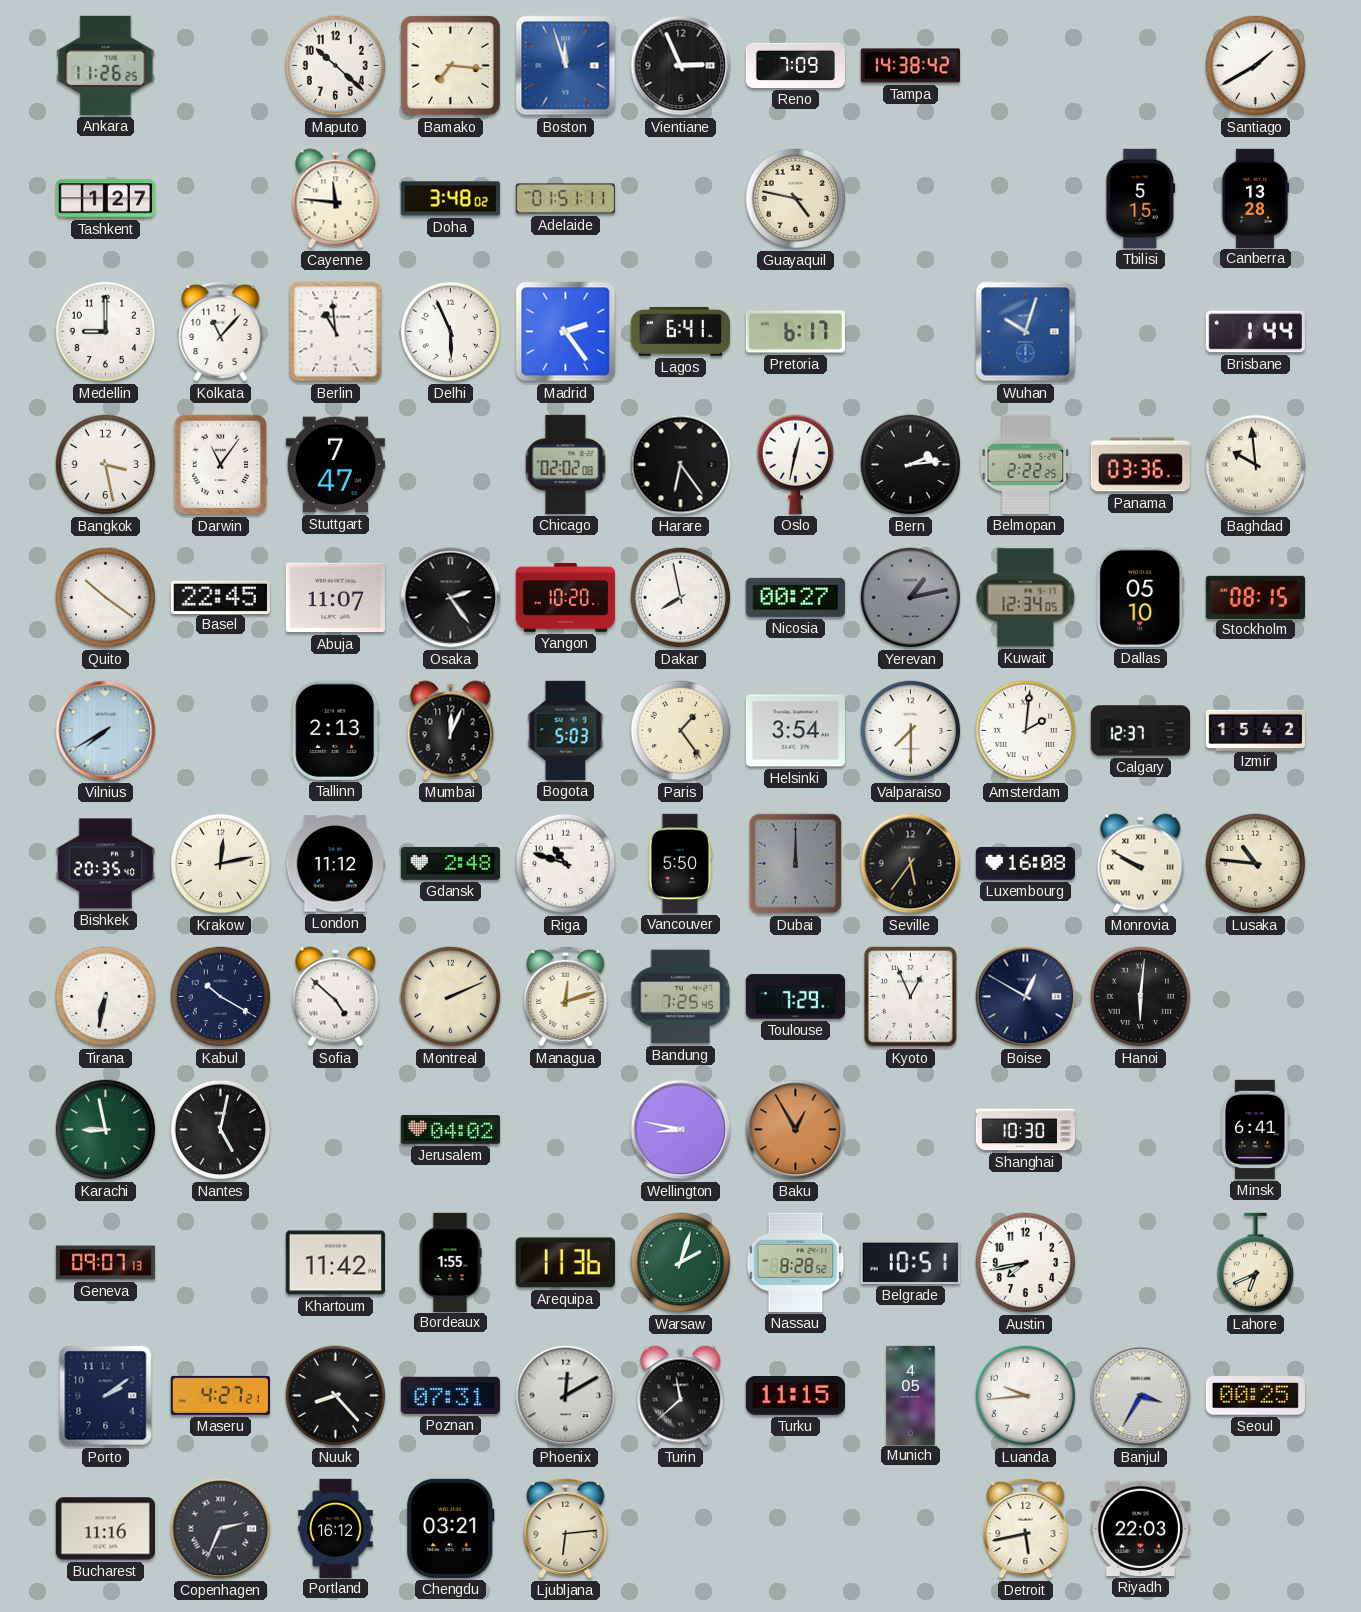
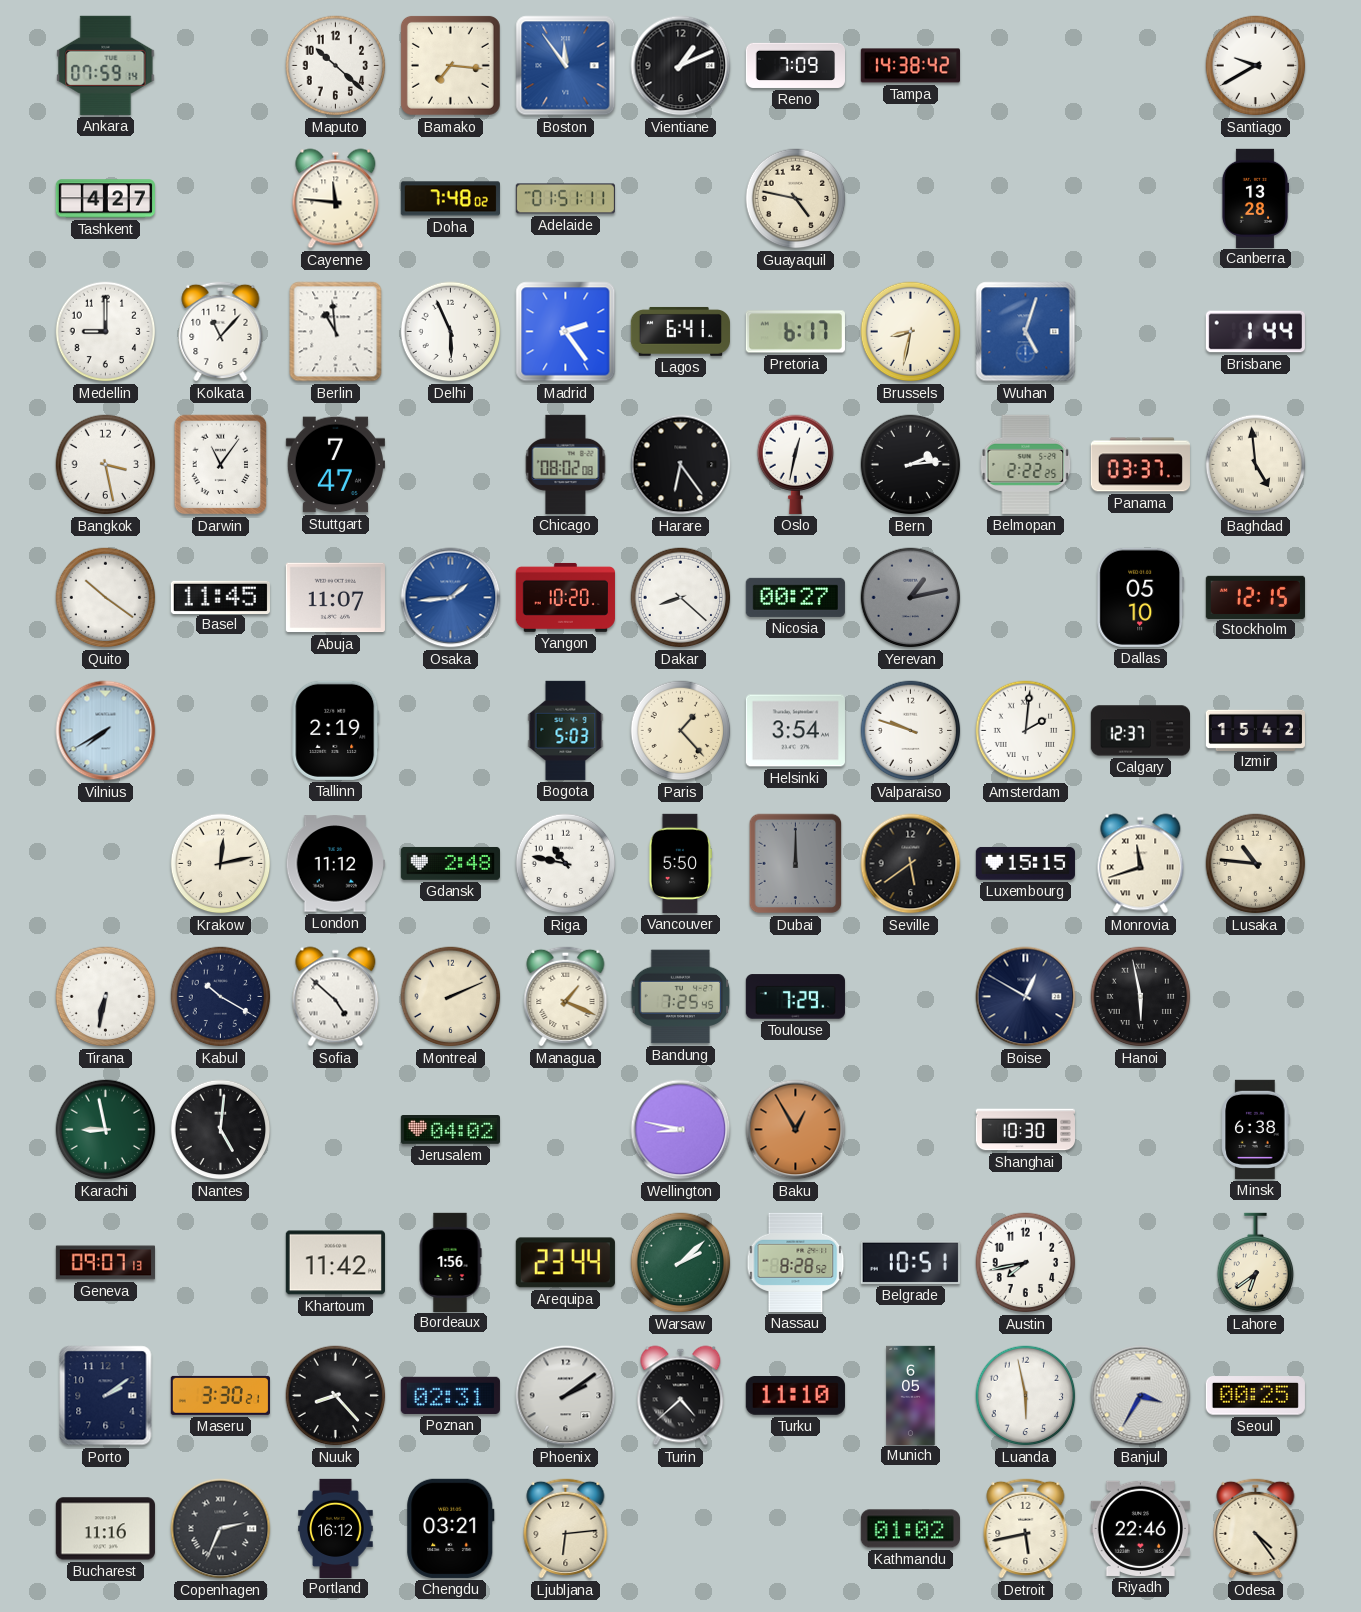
Ankara: 11:26 -> 07:59 (106, 65)
Boston: 11:57 -> 11:54 (566, 66)
Vientiane: 2:56 -> 1:11 (681, 66)
Santiago: 1:40 -> 9:40 (1256, 66)
Tashkent: 1:27 -> 4:27 (105, 199)
Doha: 3:48 -> 7:48 (450, 199)
Tbilisi: 5:15 -> none (1141, 198)
Brussels: none -> 8:32 (911, 332)
Wuhan: 10:03 -> 5:03 (1026, 332)
Chicago: 02:02 -> 08:02 (566, 464)
Panama: 03:36 -> 03:37 (1140, 465)
Baghdad: 9:59 -> 4:59 (1256, 465)
Basel: 22:45 -> 11:45 (220, 597)
Osaka: 2:24 -> 1:44 (451, 598)
Osaka dial: black -> blue (451, 598)
Dakar: 7:58 -> 8:22 (681, 598)
Kuwait: 12:34 -> none (1026, 598)
Stockholm: 08:15 -> 12:15 (1255, 597)
Tallinn: 2:13 -> 2:19 (336, 730)
Mumbai: 12:04 -> none (451, 731)
Paris: 1:24 -> 1:23 (681, 731)
Valparaiso: 7:30 -> 9:48 (911, 731)
Bishkek: 20:35 -> none (105, 864)
Riga: 10:48 -> 10:47 (566, 864)
Seville: 5:36 -> 5:39 (911, 864)
Luxembourg: 16:08 -> 15:15 (1025, 863)
Monrovia: 9:50 -> 11:42 (1141, 864)
Managua: 12:12 -> 1:19 (566, 996)
Kyoto: 12:56 -> none (911, 997)
Hanoi: 6:01 -> 5:58 (1141, 997)
Nantes: 5:02 -> 5:01 (221, 1130)
Minsk: 6:41 -> 6:38 (1256, 1129)
Bordeaux: 1:55 -> 1:56 (450, 1262)
Arequipa: 11:36 -> 23:44 (565, 1263)
Warsaw: 2:03 -> 2:08 (681, 1263)
Lahore: 6:41 -> 6:39 (1256, 1263)
Maseru: 4:27 -> 3:30 (220, 1395)
Poznan: 07:31 -> 02:31 (450, 1395)
Phoenix: 12:10 -> 2:09 (566, 1396)
Turin: 11:38 -> 4:38 (681, 1396)
Turku: 11:15 -> 11:10 (795, 1396)
Munich: 4:05 -> 6:05 (911, 1395)
Luanda: 9:44 -> 5:58 (1026, 1396)
Kathmandu: none -> 01:02 (910, 1529)
Riyadh: 22:03 -> 22:46 (1140, 1528)
Odesa: none -> 4:24 (1256, 1528)
